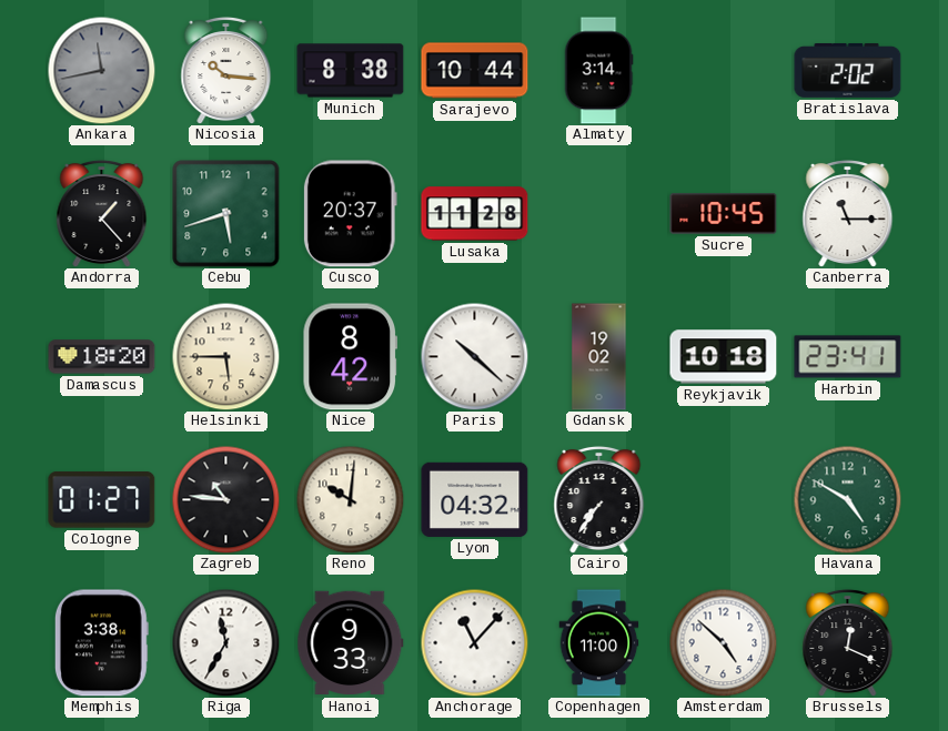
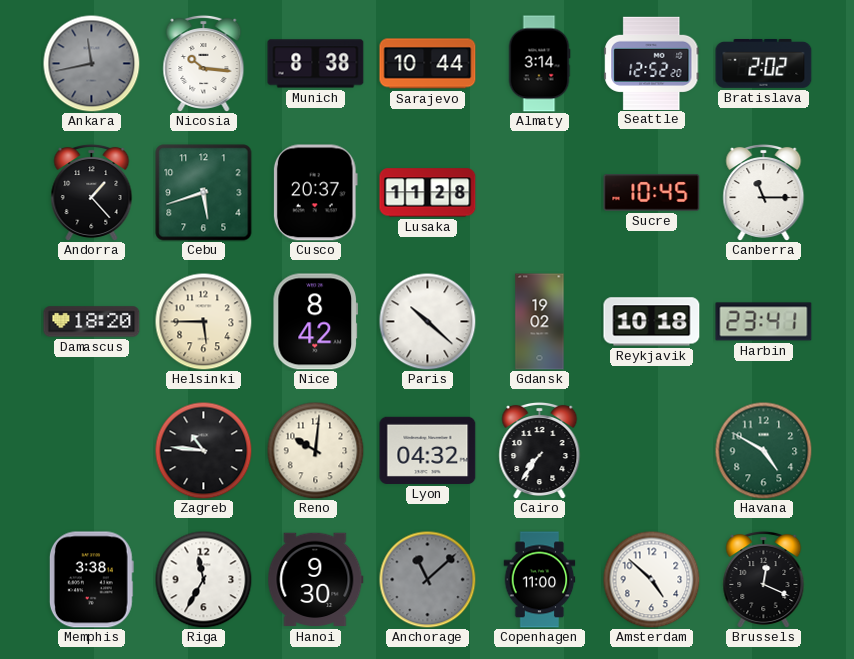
Seattle: none -> 12:52 (652, 63)
Cologne: 01:27 -> none (102, 500)
Hanoi: 9:33 -> 9:30 (316, 580)
Anchorage: 11:07 -> 11:08 (427, 579)
Anchorage dial: white -> grey (427, 579)
